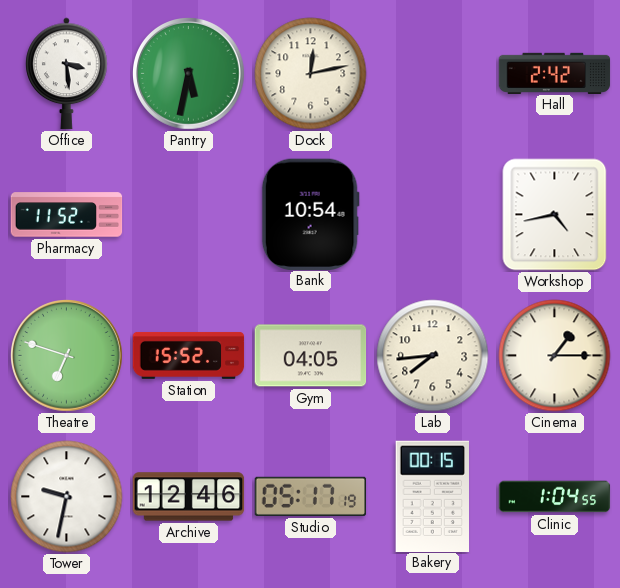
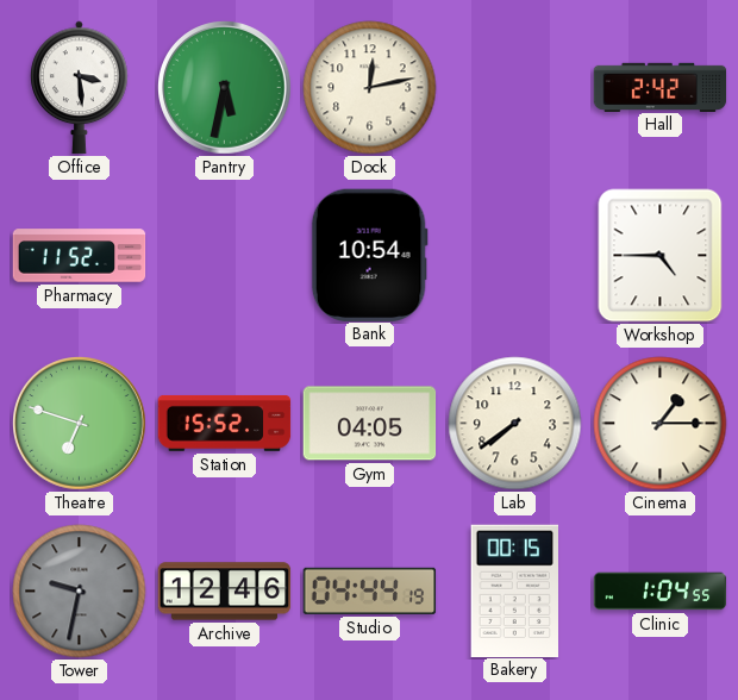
Workshop: 4:43 -> 4:45 (661, 256)
Lab: 7:44 -> 7:39 (515, 424)
Tower dial: white -> grey (80, 592)
Studio: 05:17 -> 04:44 (370, 590)
